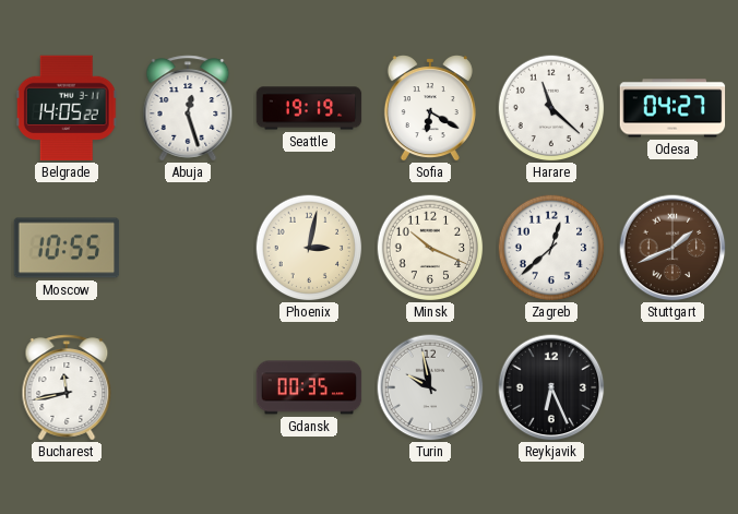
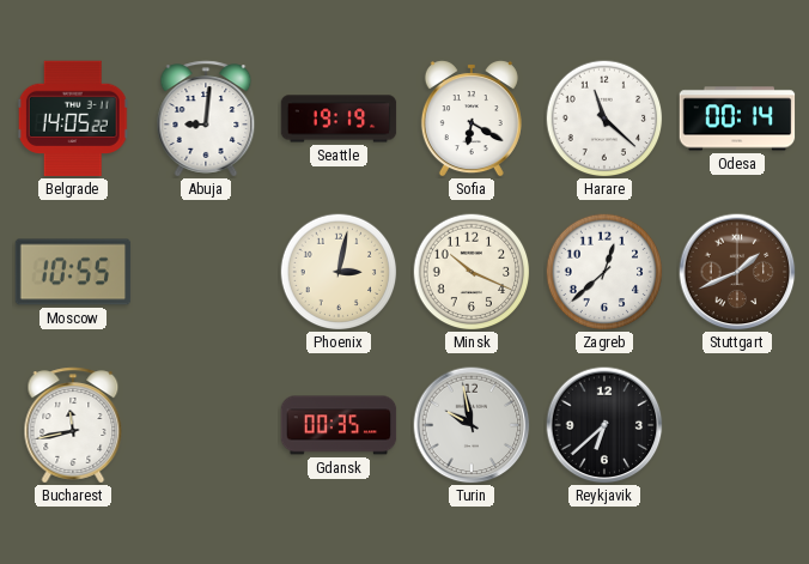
Abuja: 12:27 -> 9:01 (206, 119)
Odesa: 04:27 -> 00:14 (737, 119)
Reykjavik: 6:26 -> 6:38 (604, 425)
